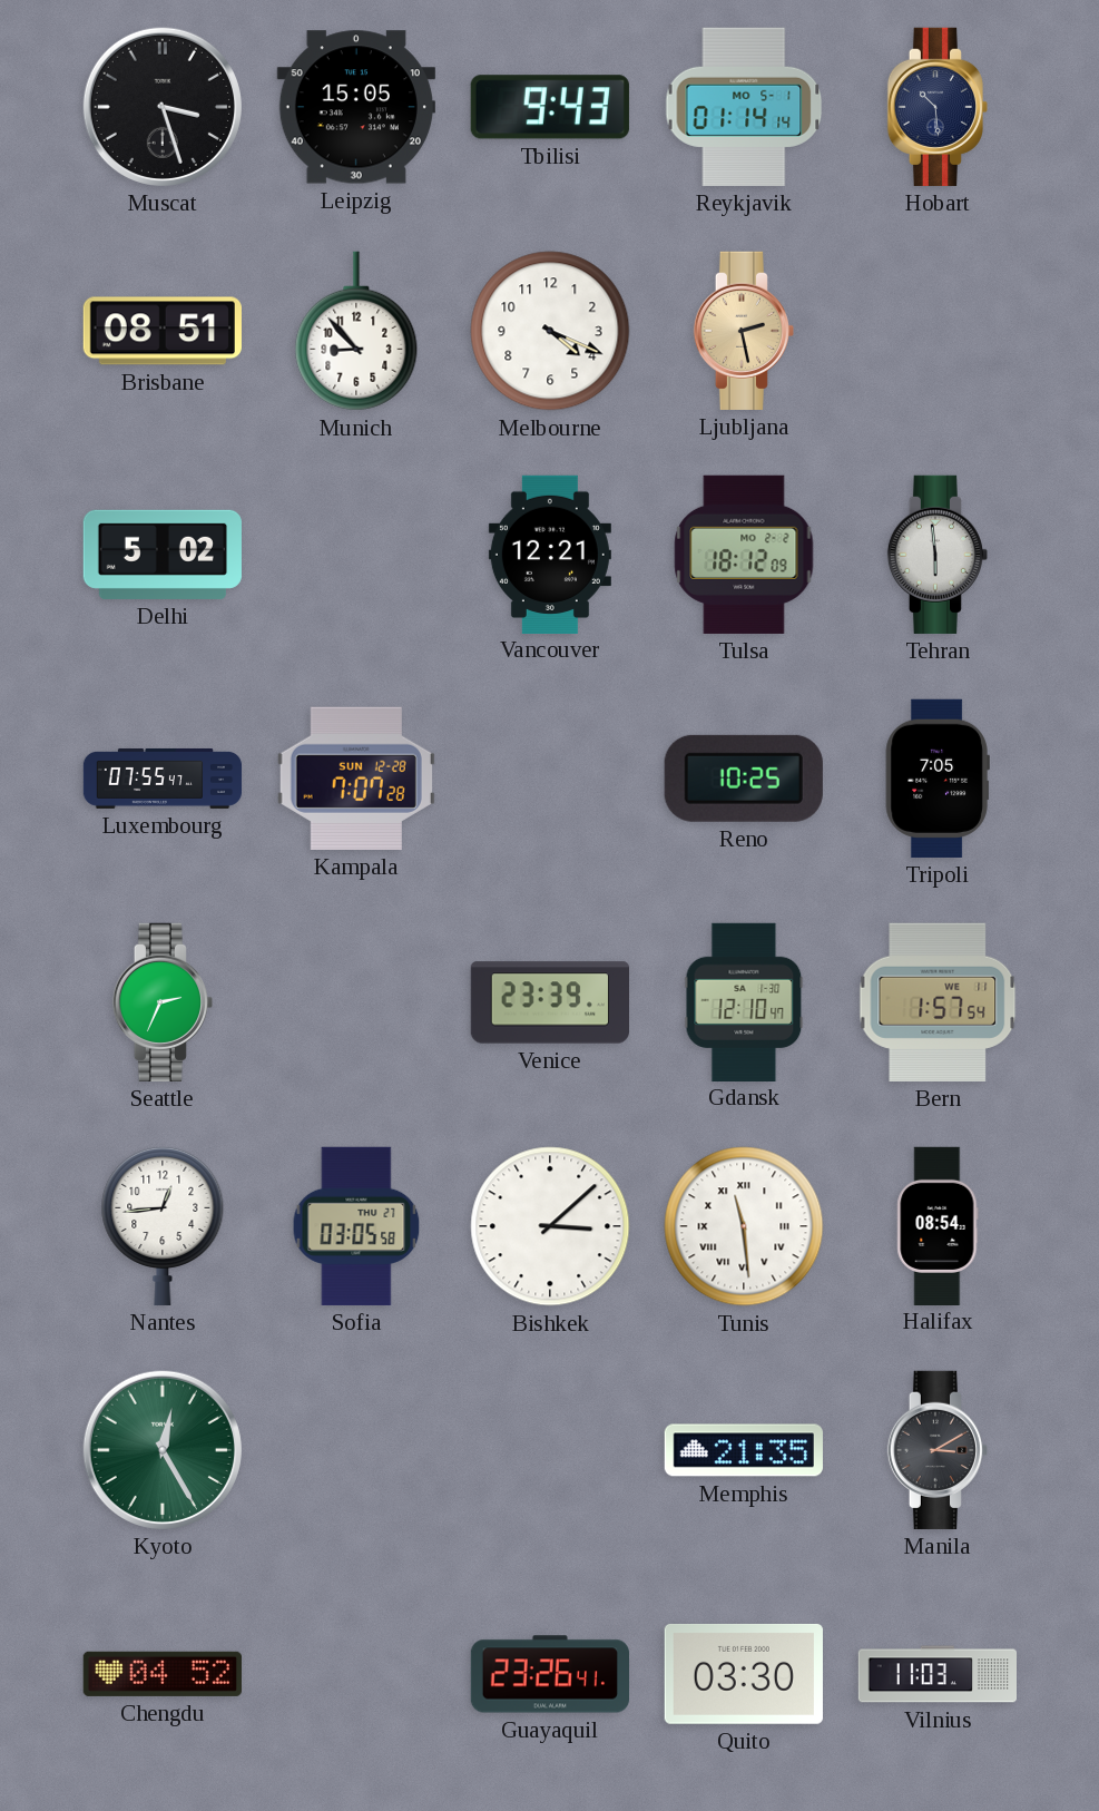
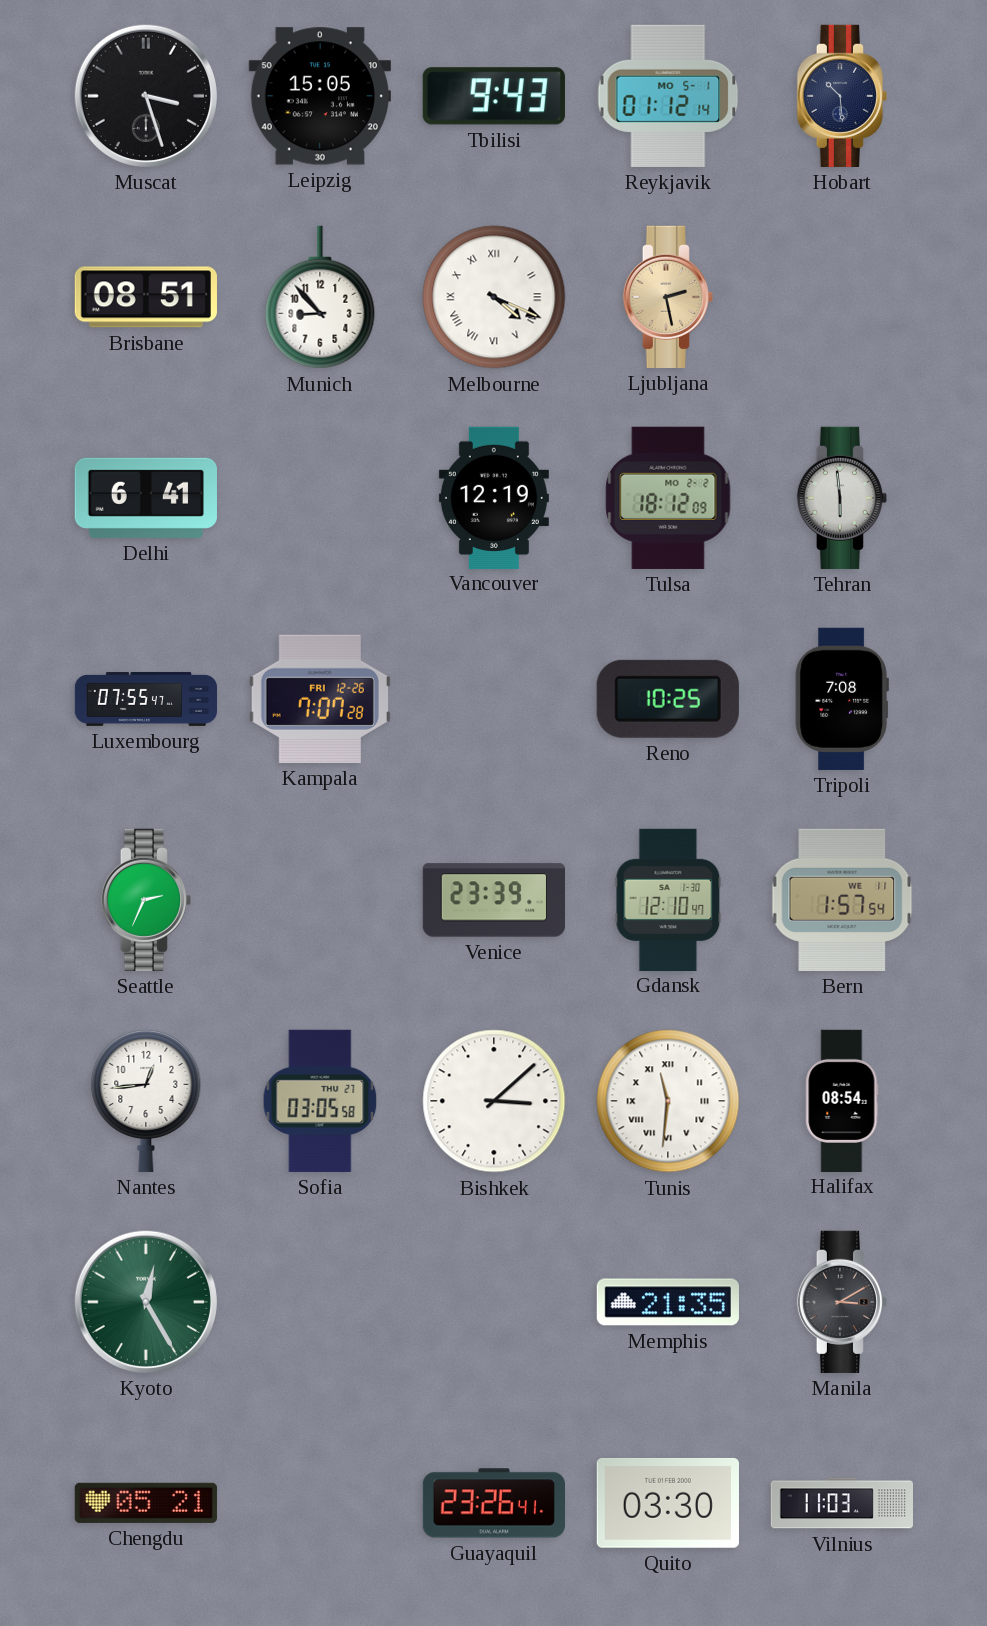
Reykjavik: 01:14 -> 01:12 (668, 96)
Melbourne numerals: Arabic -> Roman (494, 297)
Delhi: 5:02 -> 6:41 (146, 498)
Vancouver: 12:21 -> 12:19 (494, 497)
Kampala date: SUN 12-28 -> FRI 12-26 (320, 699)
Tripoli: 7:05 -> 7:08 (842, 699)
Tunis: 11:29 -> 11:31 (668, 1101)
Chengdu: 04:52 -> 05:21 (146, 1503)
